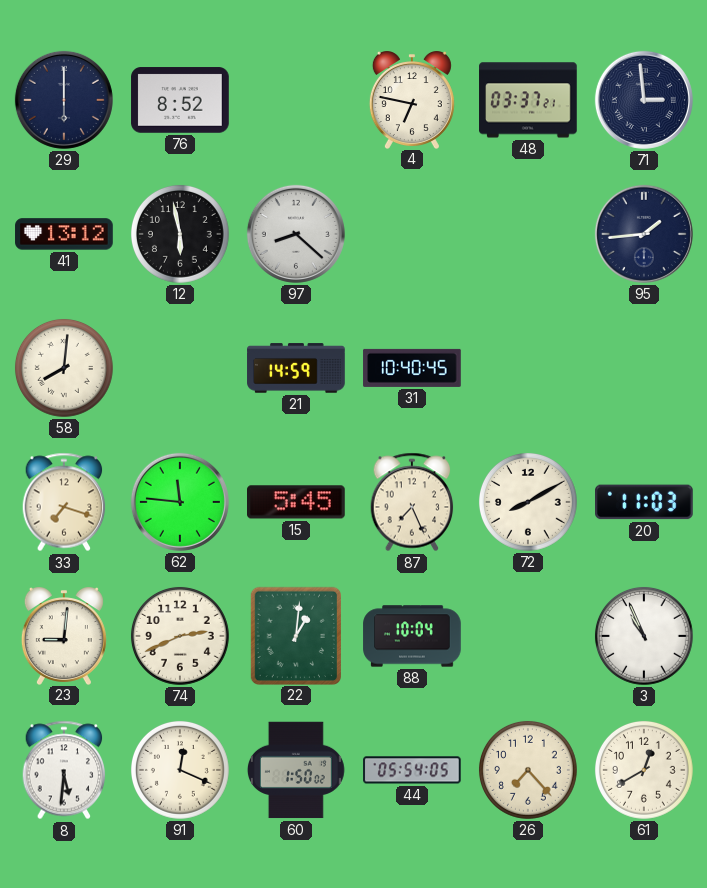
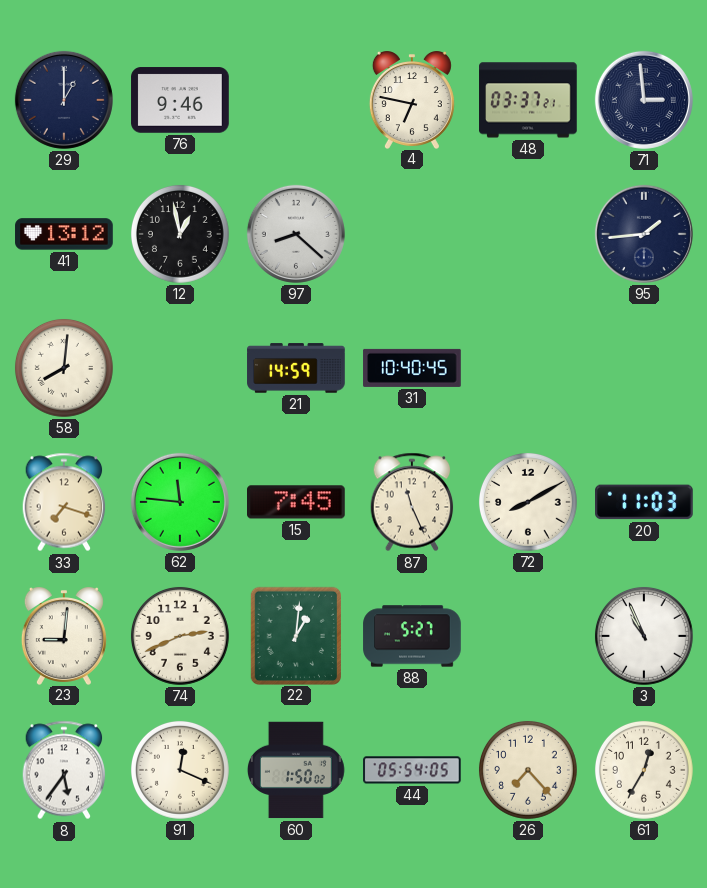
29: 6:00 -> 1:00 (64, 100)
76: 8:52 -> 9:46 (180, 100)
12: 5:58 -> 12:58 (180, 234)
15: 5:45 -> 7:45 (296, 502)
87: 7:26 -> 11:26 (412, 502)
88: 10:04 -> 5:27 (412, 636)
8: 5:31 -> 5:36 (64, 770)
61: 12:40 -> 12:35 (644, 770)
